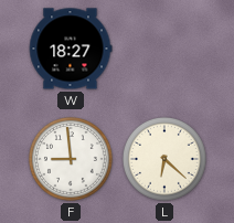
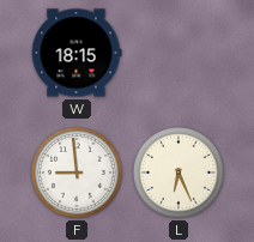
W: 18:27 -> 18:15 (77, 53)
L: 6:22 -> 6:26 (179, 173)
